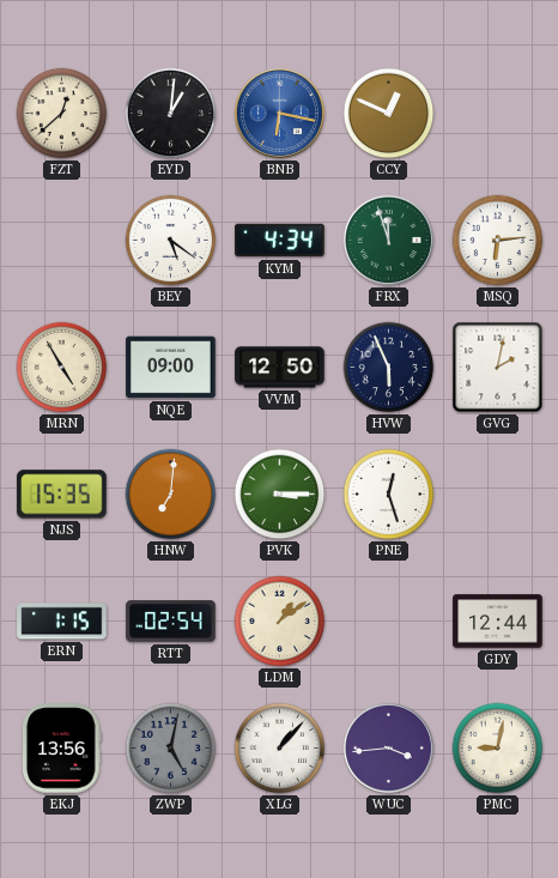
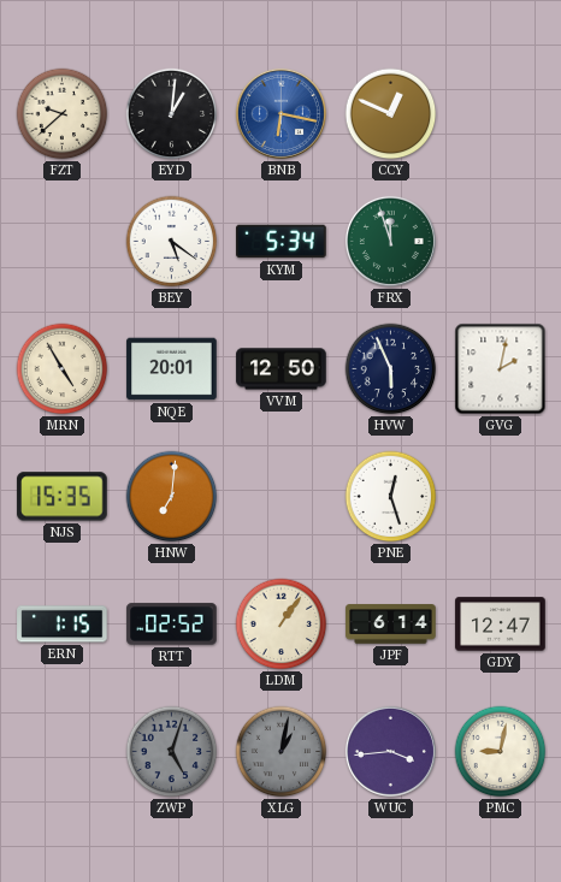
FZT: 12:38 -> 9:38 (63, 114)
KYM: 4:34 -> 5:34 (282, 242)
MSQ: 6:14 -> none (498, 241)
NQE: 09:00 -> 20:01 (172, 369)
PVK: 3:15 -> none (280, 495)
RTT: 02:54 -> 02:52 (172, 624)
LDM: 1:09 -> 1:06 (282, 624)
JPF: none -> 6:14 (391, 624)
GDY: 12:44 -> 12:47 (501, 624)
EKJ: 13:56 -> none (62, 749)
ZWP: 5:02 -> 5:03 (172, 752)
XLG: 1:07 -> 1:02 (282, 752)
XLG dial: white -> grey (282, 752)
